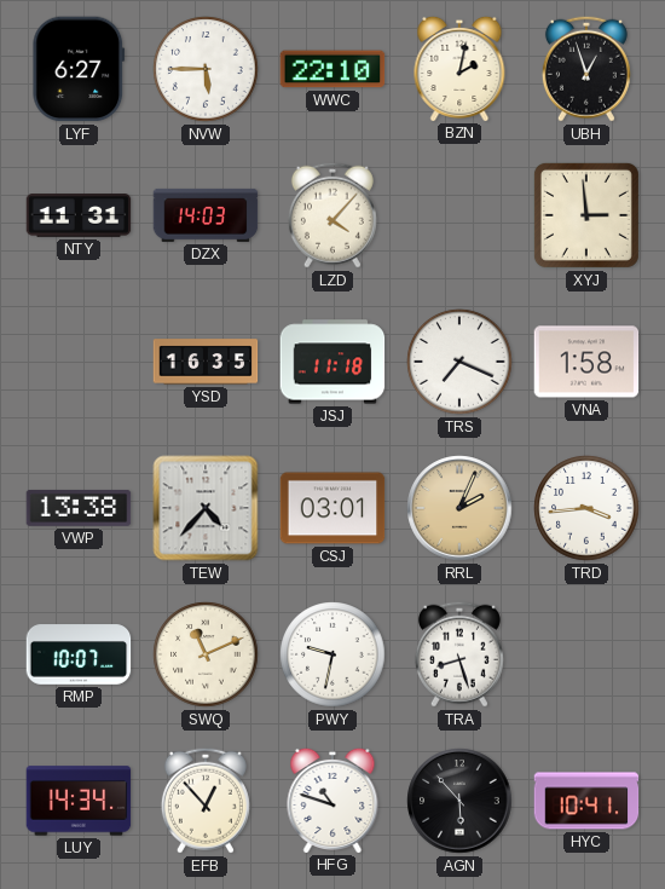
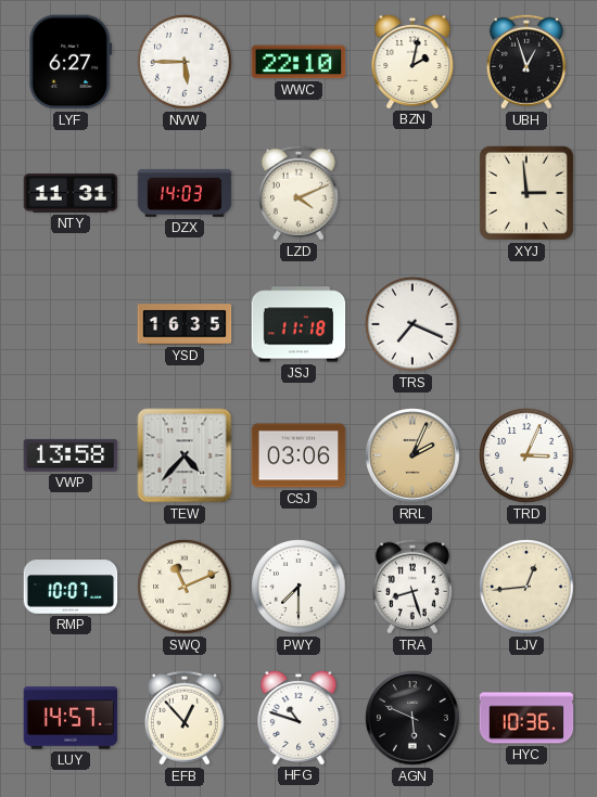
LZD: 4:07 -> 4:11 (298, 193)
VNA: 1:58 -> none (586, 362)
VWP: 13:38 -> 13:58 (71, 455)
CSJ: 03:01 -> 03:06 (298, 455)
TRD: 3:44 -> 3:04 (526, 455)
PWY: 9:32 -> 7:30 (298, 587)
LJV: none -> 12:44 (526, 587)
LUY: 14:34 -> 14:57 (71, 718)
AGN: 5:53 -> 5:49 (412, 718)
HYC: 10:41 -> 10:36 (526, 718)
